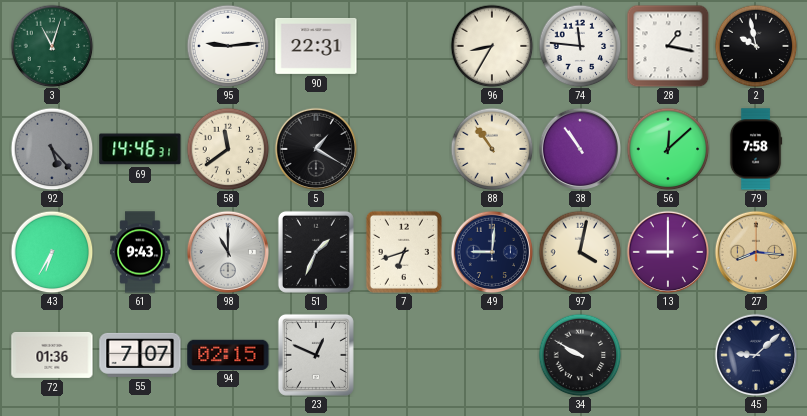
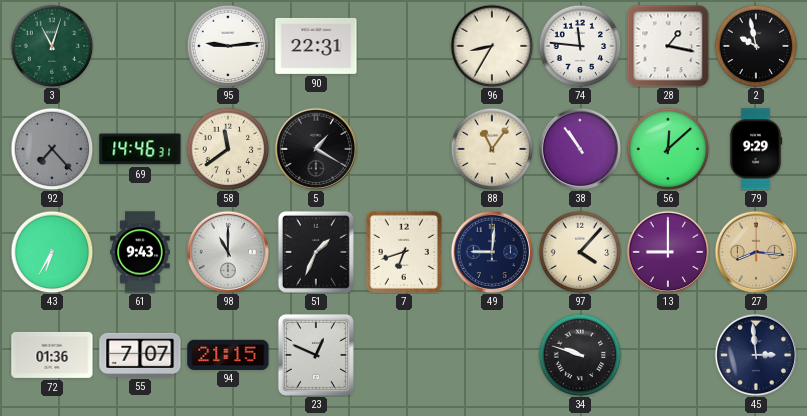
92: 5:23 -> 7:23 (52, 149)
88: 10:54 -> 11:06 (492, 149)
79: 7:58 -> 9:29 (756, 149)
97: 4:02 -> 4:07 (580, 252)
94: 02:15 -> 21:15 (228, 354)
34: 9:50 -> 9:48 (580, 355)
45: 9:08 -> 2:59 (755, 354)
